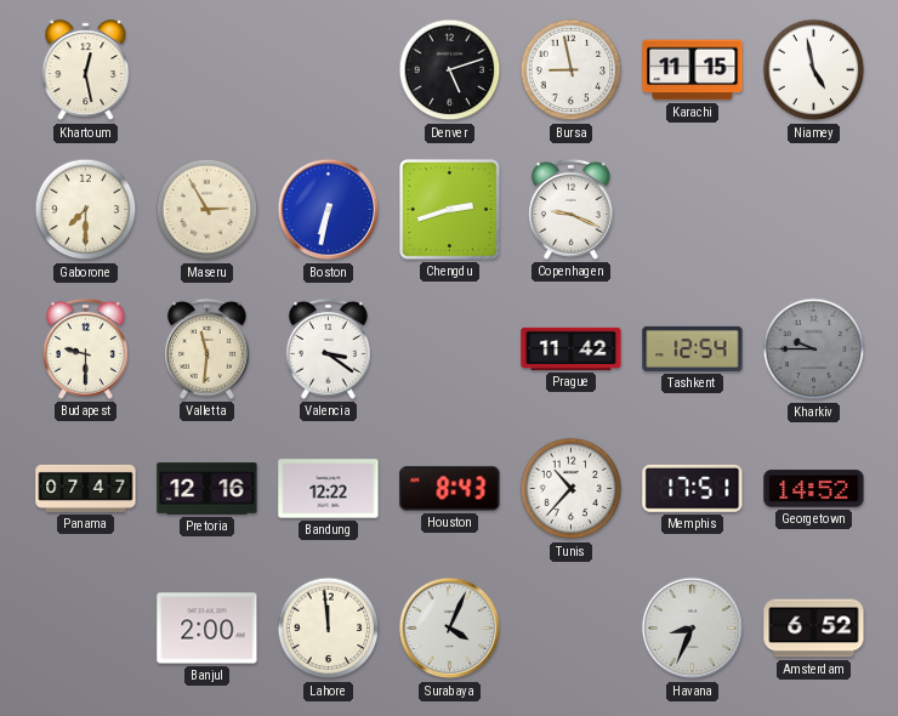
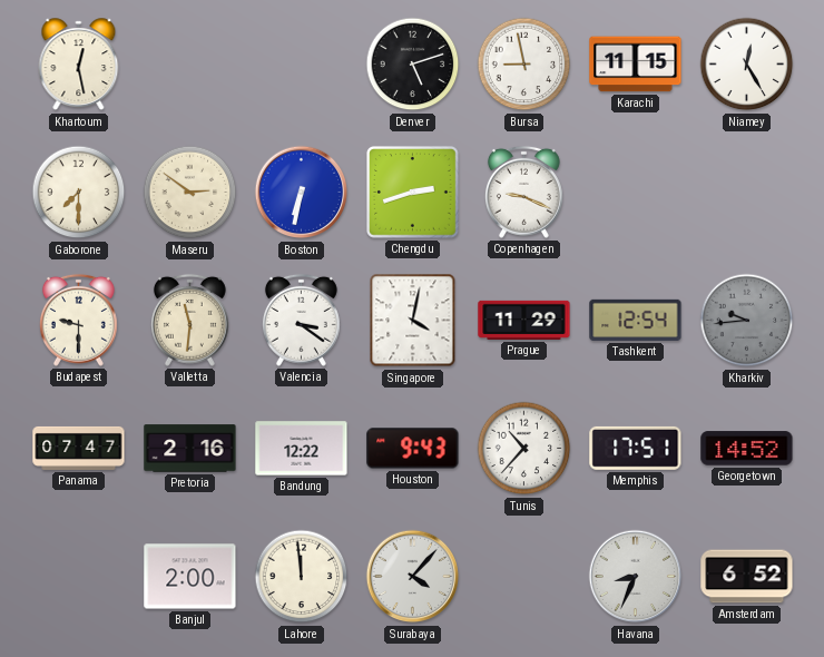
Niamey: 4:58 -> 12:25 (747, 65)
Maseru: 2:55 -> 2:51 (190, 193)
Singapore: none -> 4:02 (413, 321)
Prague: 11:42 -> 11:29 (524, 320)
Kharkiv: 9:45 -> 9:44 (747, 321)
Pretoria: 12:16 -> 2:16 (190, 449)
Houston: 8:43 -> 9:43 (413, 449)
Surabaya: 4:04 -> 4:07 (413, 577)
